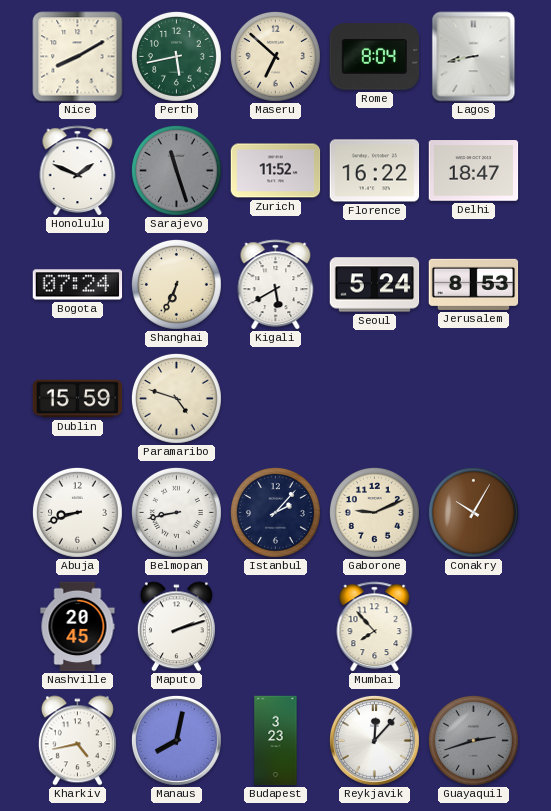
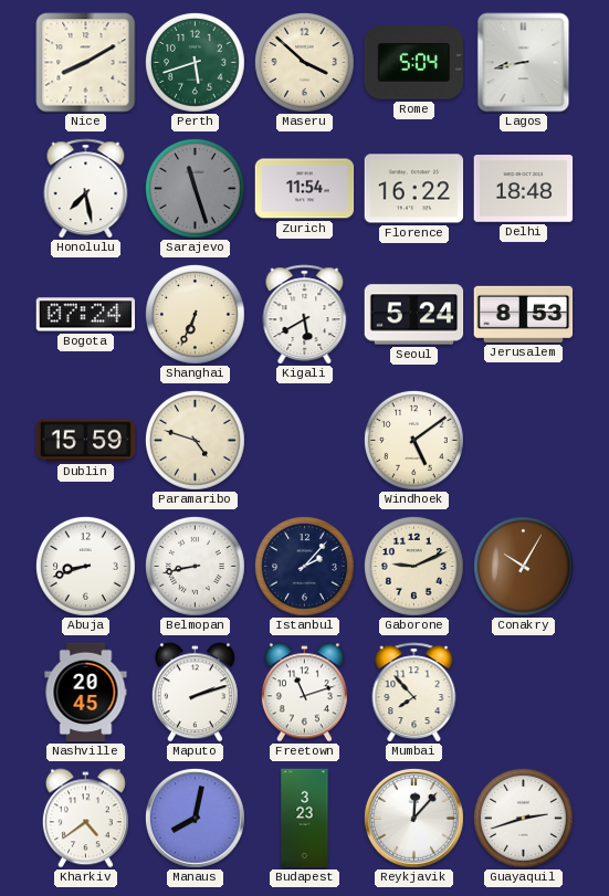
Perth: 5:43 -> 5:42 (195, 62)
Maseru: 6:52 -> 3:52 (304, 62)
Rome: 8:04 -> 5:04 (414, 63)
Honolulu: 1:49 -> 7:28 (86, 189)
Zurich: 11:52 -> 11:54 (305, 189)
Delhi: 18:47 -> 18:48 (524, 189)
Windhoek: none -> 5:09 (413, 440)
Freetown: none -> 11:12 (304, 693)
Kharkiv: 4:43 -> 4:39 (85, 819)
Guayaquil dial: grey -> white (523, 818)
